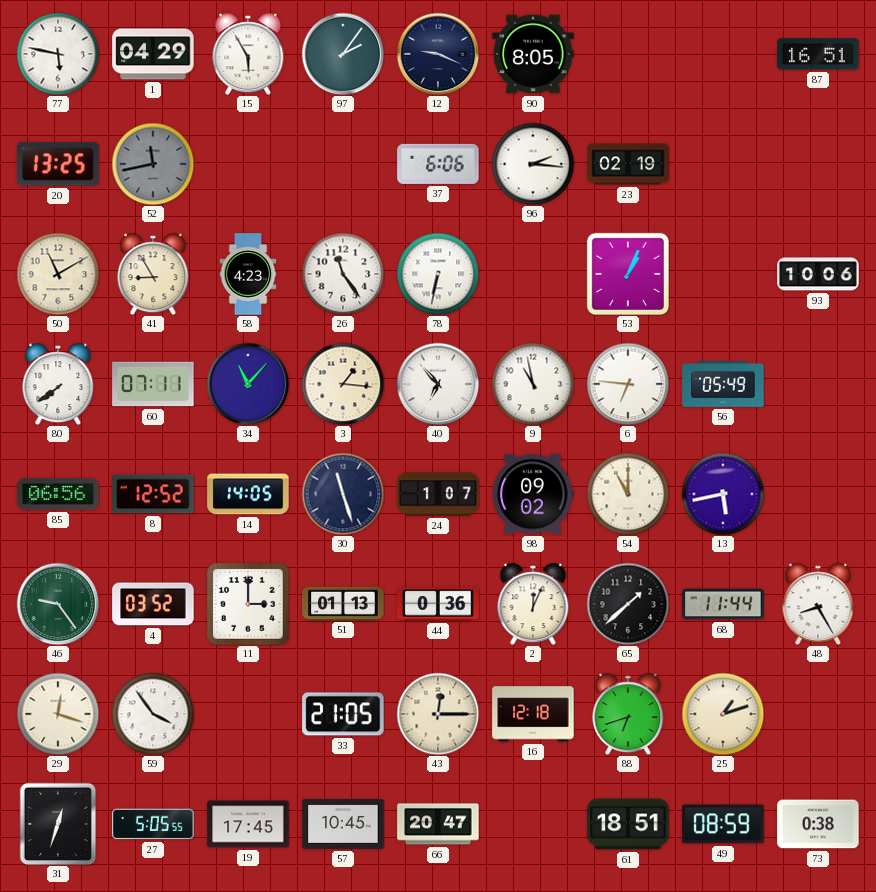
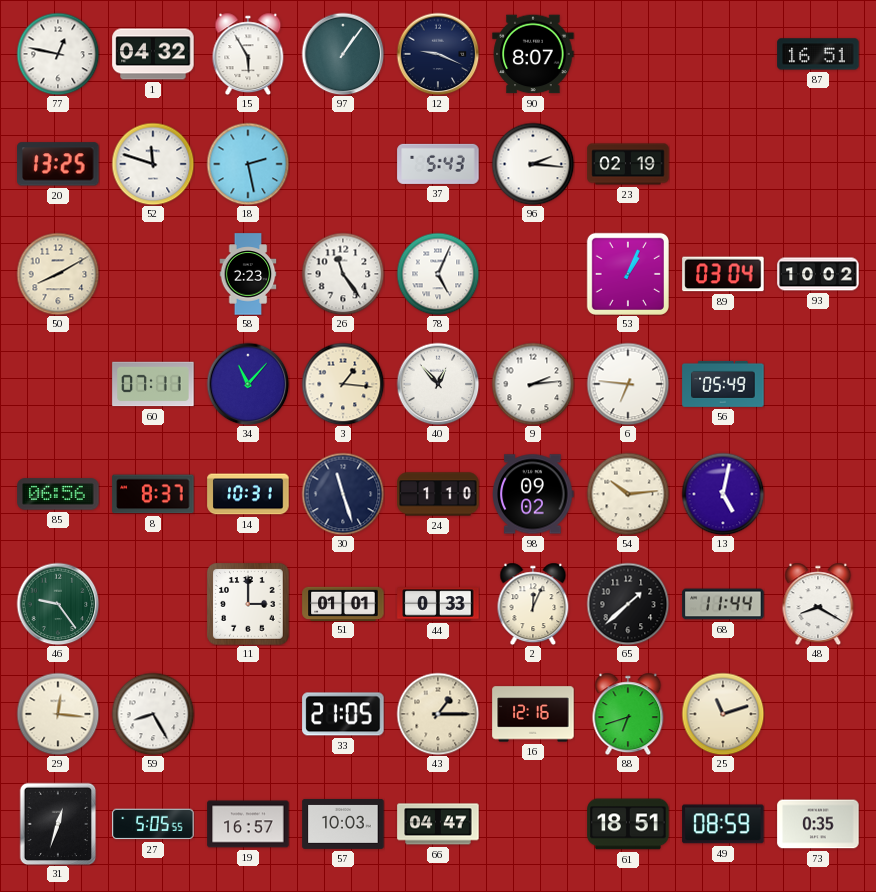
77: 5:47 -> 12:47 (58, 54)
1: 04:29 -> 04:32 (153, 54)
97: 2:06 -> 1:06 (343, 54)
90: 8:05 -> 8:07 (533, 54)
52: 11:43 -> 11:48 (153, 164)
52 dial: grey -> white (153, 164)
18: none -> 2:28 (248, 164)
37: 6:06 -> 5:43 (438, 164)
50: 11:10 -> 8:10 (58, 274)
41: 8:55 -> none (153, 274)
58: 4:23 -> 2:23 (248, 274)
78: 6:32 -> 5:04 (438, 274)
89: none -> 03:04 (723, 274)
93: 10:06 -> 10:02 (818, 274)
80: 7:39 -> none (58, 384)
40: 6:53 -> 12:53 (438, 384)
9: 10:58 -> 2:14 (533, 384)
8: 12:52 -> 8:37 (153, 494)
14: 14:05 -> 10:31 (248, 494)
24: 1:07 -> 1:10 (438, 494)
54: 11:00 -> 10:14 (628, 494)
13: 5:43 -> 5:02 (723, 494)
4: 03:52 -> none (153, 604)
51: 01:13 -> 01:01 (343, 603)
44: 0:36 -> 0:33 (438, 604)
48: 8:25 -> 8:20 (818, 604)
29: 12:18 -> 12:16 (58, 714)
59: 3:54 -> 8:25 (153, 714)
43: 12:15 -> 1:15 (438, 714)
16: 12:18 -> 12:16 (533, 714)
25: 1:12 -> 11:12 (723, 714)
19: 17:45 -> 16:57 (248, 824)
57: 10:45 -> 10:03 (343, 824)
66: 20:47 -> 04:47 (438, 824)
73: 0:38 -> 0:35 (818, 824)
